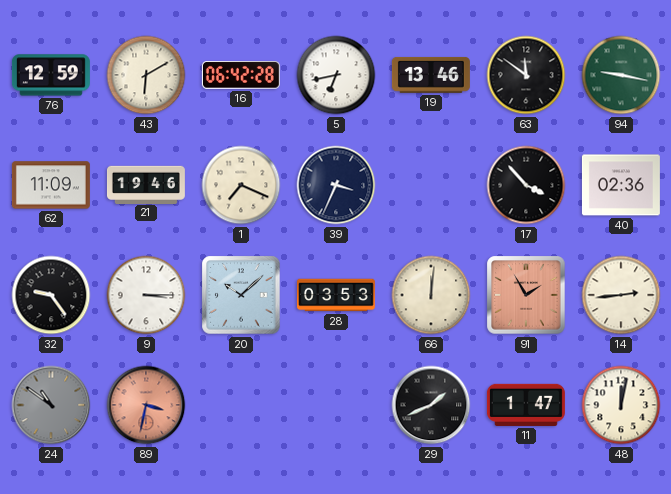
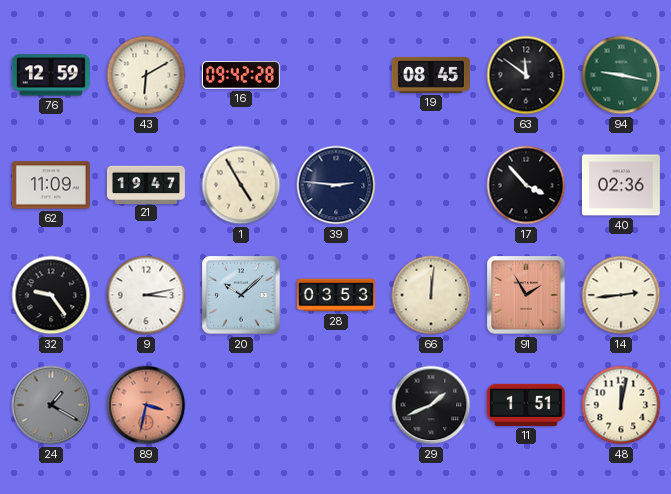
16: 06:42 -> 09:42 (241, 76)
5: 6:43 -> none (336, 75)
19: 13:46 -> 08:45 (431, 75)
21: 19:46 -> 19:47 (146, 184)
1: 7:19 -> 4:55 (241, 185)
39: 3:34 -> 2:46 (336, 185)
9: 3:15 -> 3:13 (146, 295)
24: 10:51 -> 1:20 (51, 405)
11: 1:47 -> 1:51 (526, 405)
